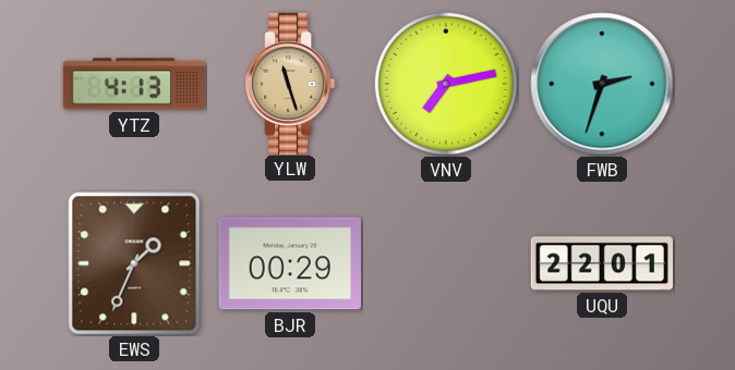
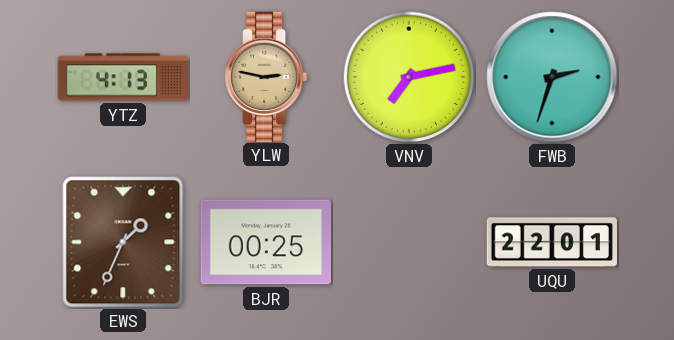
YLW: 11:27 -> 2:47 (267, 76)
BJR: 00:29 -> 00:25 (265, 242)
